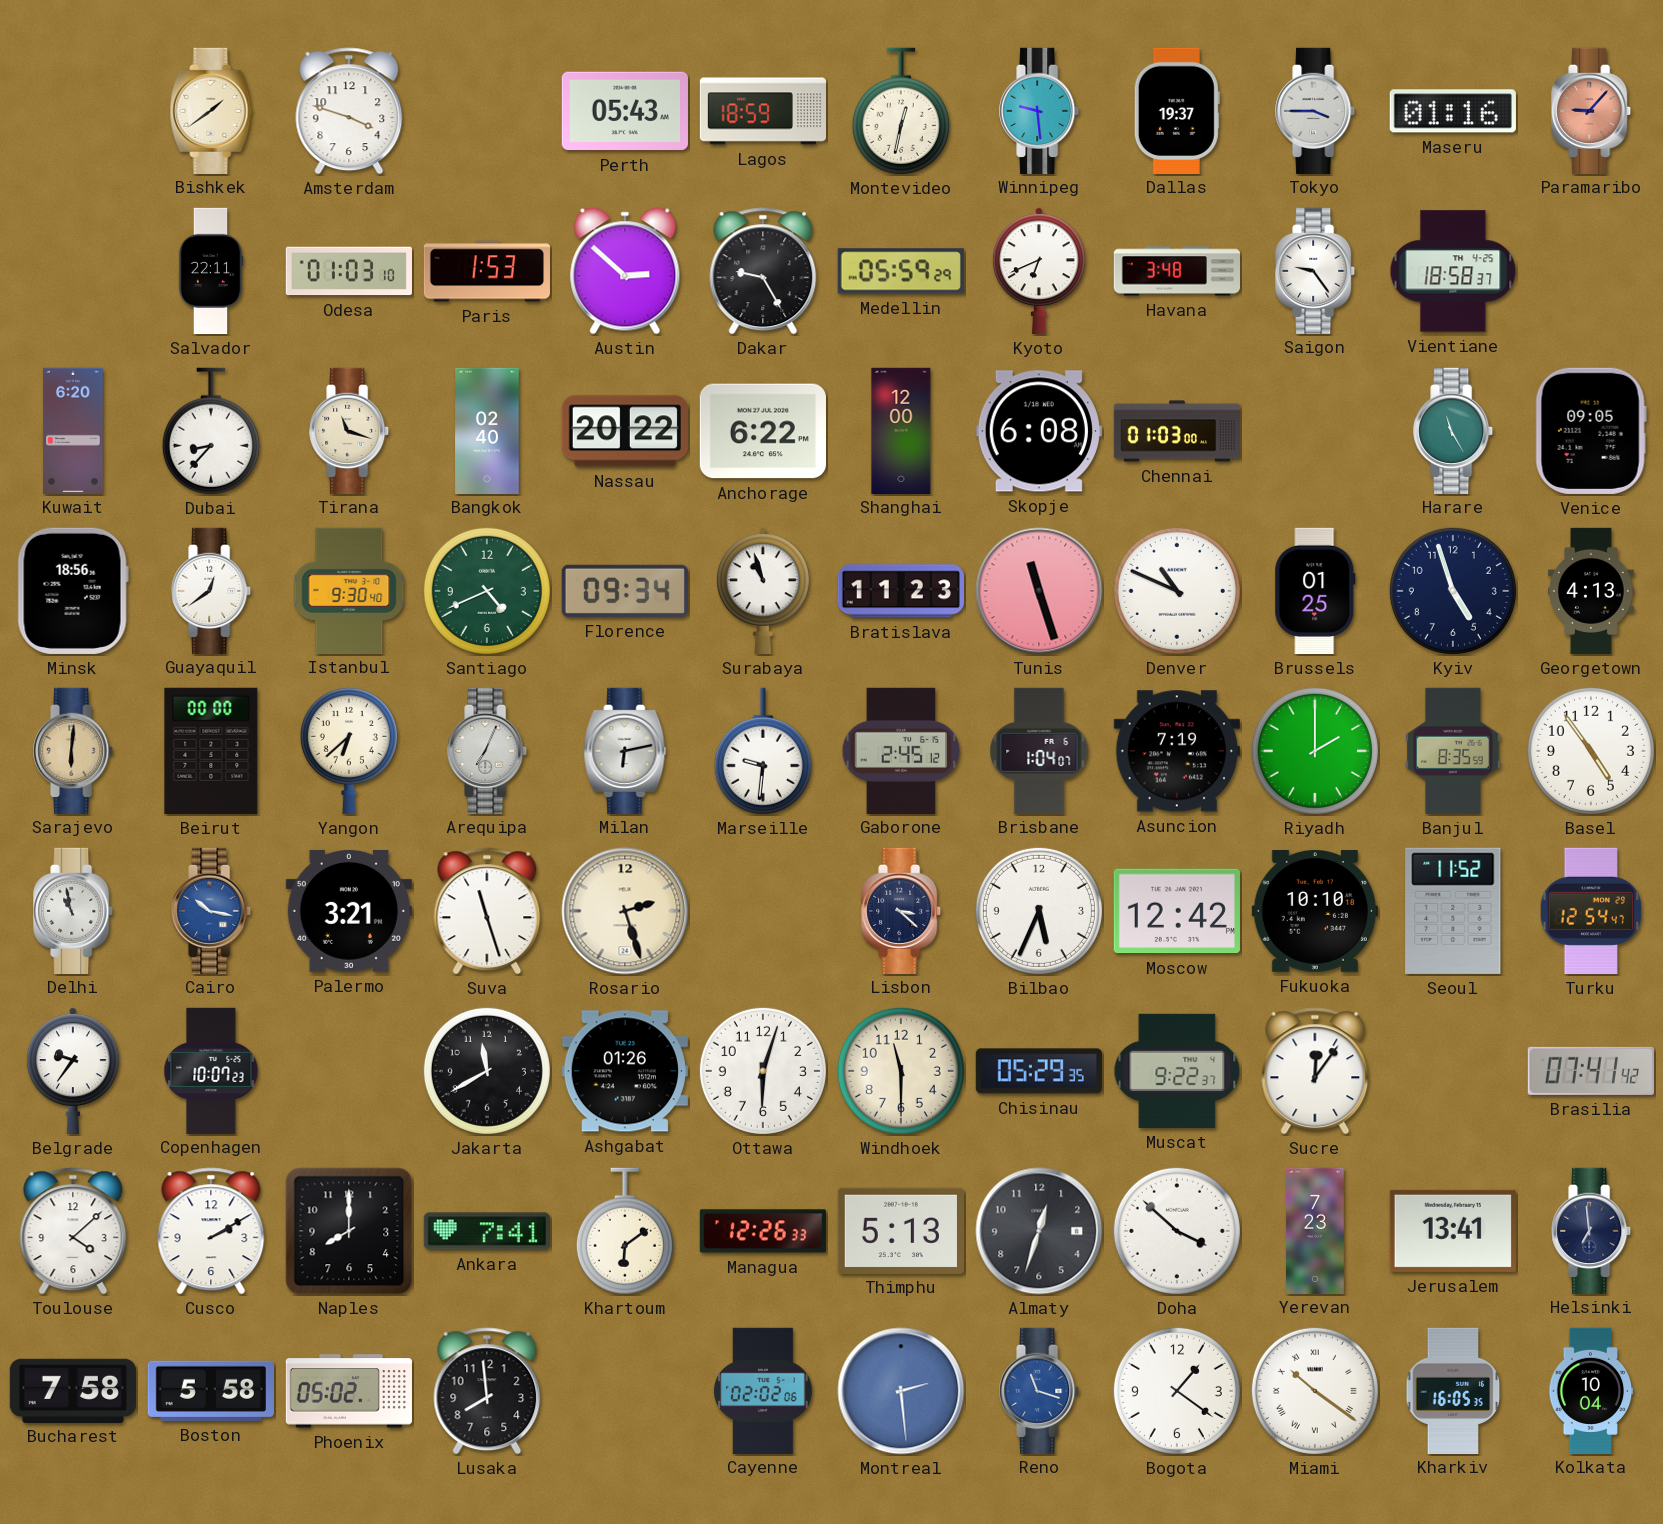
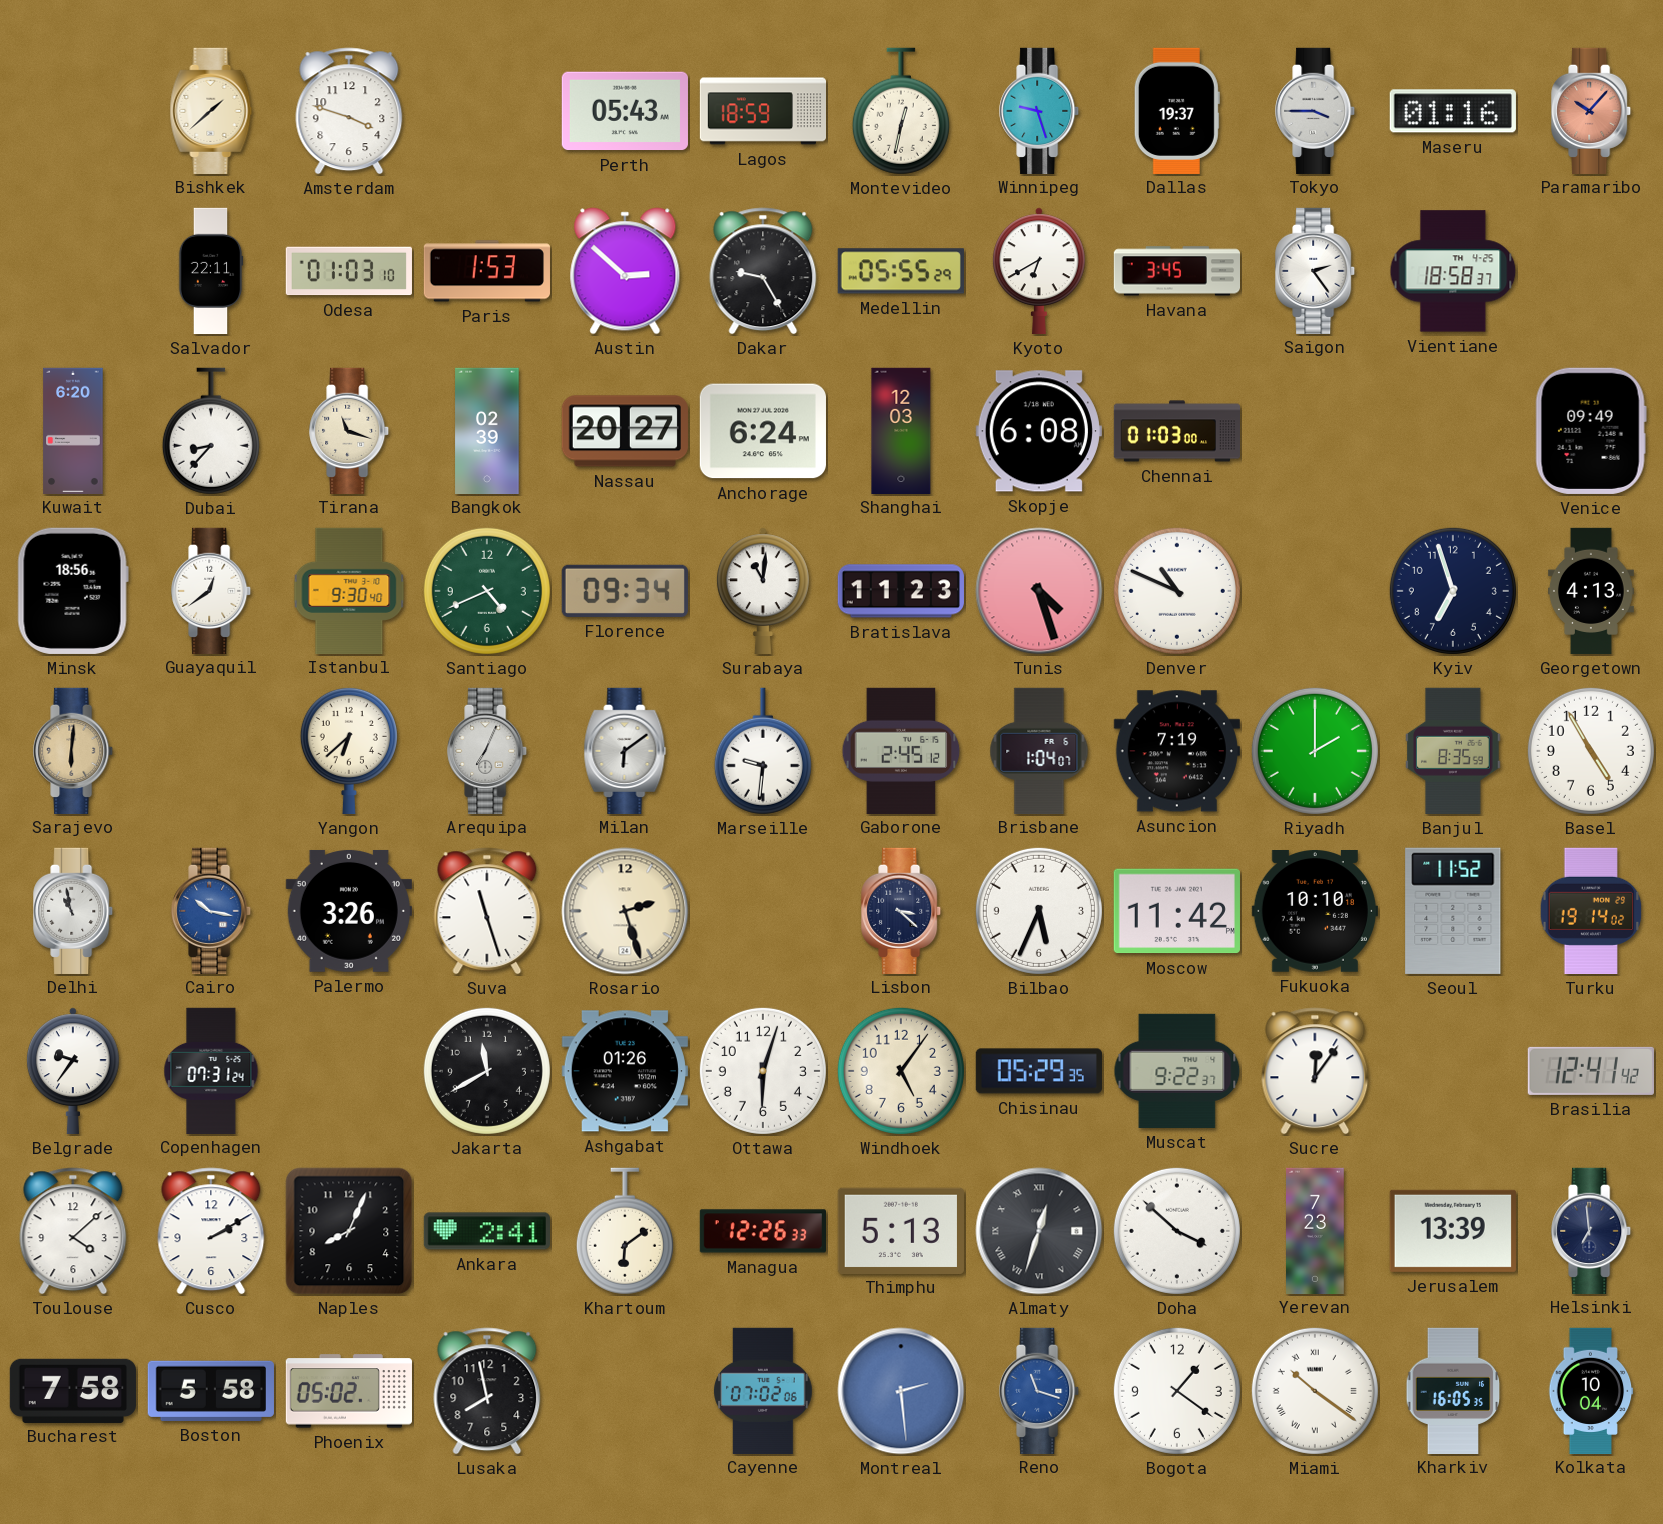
Bishkek: 1:39 -> 1:38 (211, 110)
Winnipeg: 9:29 -> 9:27 (1040, 110)
Paramaribo: 9:07 -> 10:07 (1592, 110)
Medellin: 05:59 -> 05:55 (901, 271)
Kyoto: 6:41 -> 6:40 (1039, 271)
Havana: 3:48 -> 3:45 (1176, 271)
Saigon: 9:24 -> 2:24 (1316, 270)
Bangkok: 02:40 -> 02:39 (487, 430)
Nassau: 20:22 -> 20:27 (625, 431)
Anchorage: 6:22 -> 6:24 (763, 431)
Shanghai: 12:00 -> 12:03 (901, 430)
Harare: 11:25 -> none (1454, 430)
Venice: 09:05 -> 09:49 (1591, 431)
Surabaya: 10:57 -> 11:01 (763, 591)
Tunis: 11:27 -> 4:27 (1039, 591)
Brussels: 01:25 -> none (1315, 591)
Kyiv: 4:57 -> 6:57 (1453, 591)
Beirut: 00:00 -> none (211, 751)
Milan: 6:13 -> 6:09 (625, 750)
Basel: 4:54 -> 4:55 (1591, 751)
Palermo: 3:21 -> 3:26 (349, 911)
Moscow: 12:42 -> 11:42 (1177, 911)
Turku: 12:54 -> 19:14 (1591, 911)
Copenhagen: 10:07 -> 07:31 (211, 1070)
Windhoek: 11:30 -> 5:06 (901, 1071)
Brasilia: 07:41 -> 12:41 (1591, 1071)
Naples: 8:00 -> 8:04 (349, 1231)
Ankara: 7:41 -> 2:41 (486, 1231)
Almaty numerals: Arabic -> Roman (1039, 1231)
Jerusalem: 13:41 -> 13:39 (1453, 1231)
Lusaka: 7:59 -> 7:58 (487, 1391)
Cayenne: 02:02 -> 07:02 (763, 1390)
